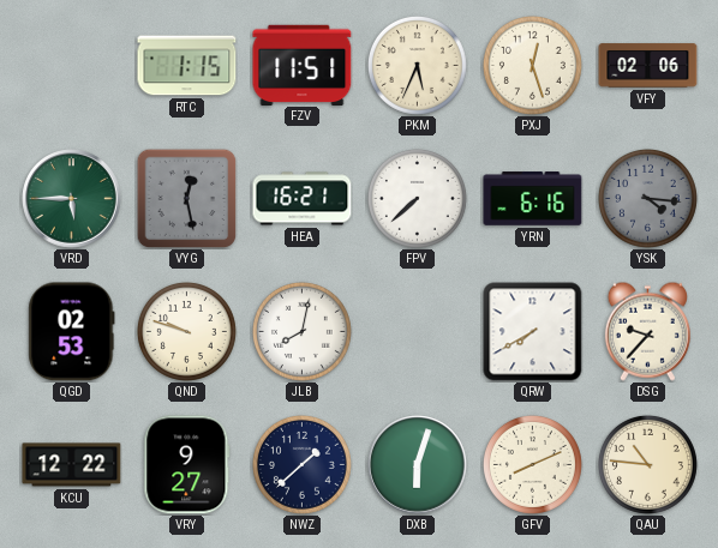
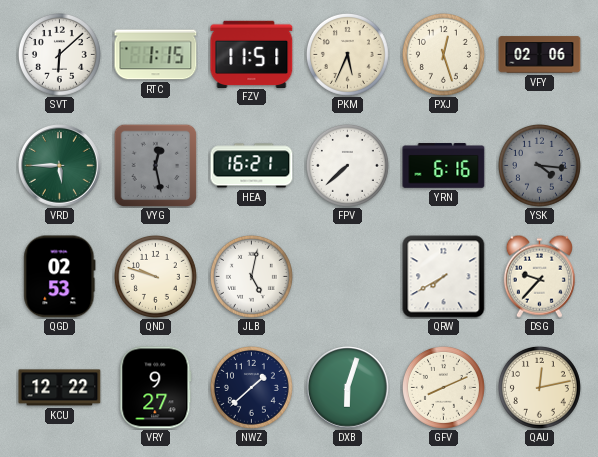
SVT: none -> 6:08 (59, 54)
JLB: 8:02 -> 5:02 (251, 276)
QAU: 10:46 -> 12:13 (539, 387)
